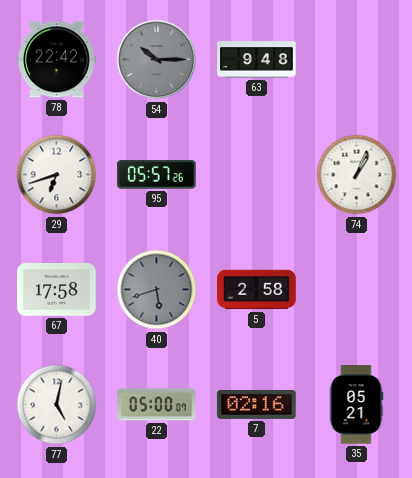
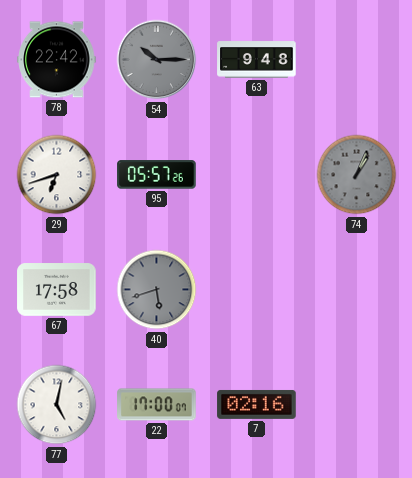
74 dial: white -> grey (357, 175)
5: 2:58 -> none (257, 290)
22: 05:00 -> 17:00 (157, 405)
35: 05:21 -> none (356, 405)
